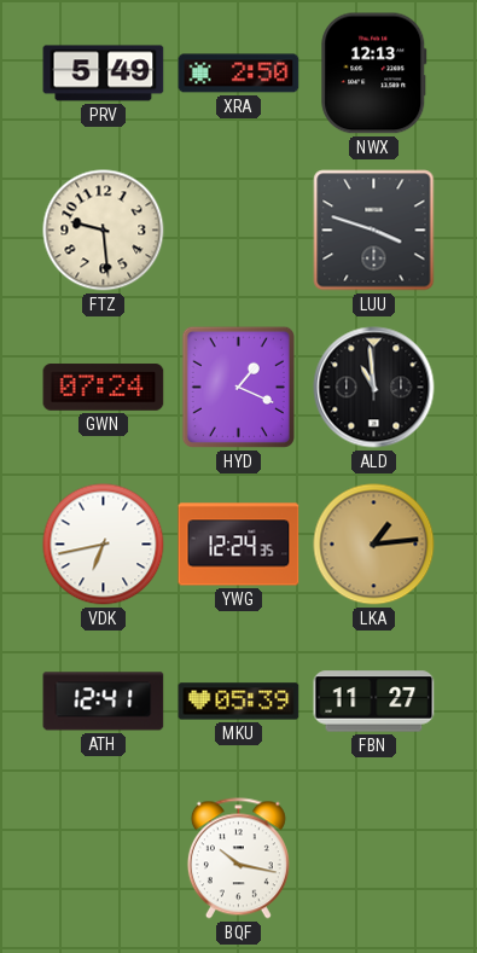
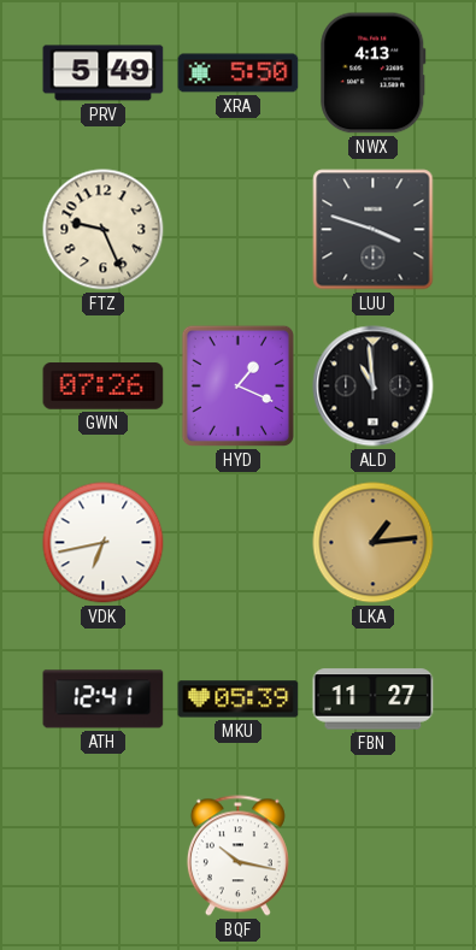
XRA: 2:50 -> 5:50 (239, 73)
NWX: 12:13 -> 4:13 (374, 73)
FTZ: 9:29 -> 9:26 (104, 230)
GWN: 07:24 -> 07:26 (104, 387)
YWG: 12:24 -> none (239, 545)
